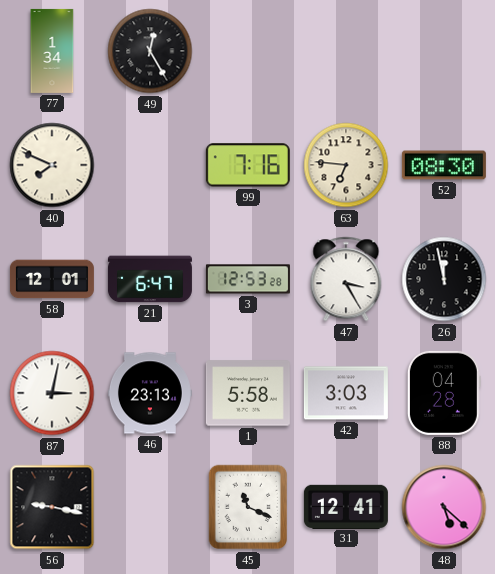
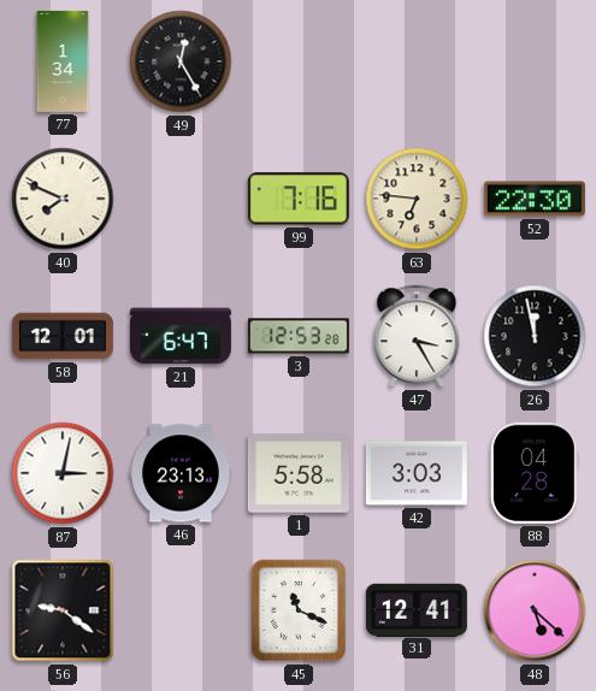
52: 08:30 -> 22:30 (535, 199)
56: 9:17 -> 9:21 (63, 610)
